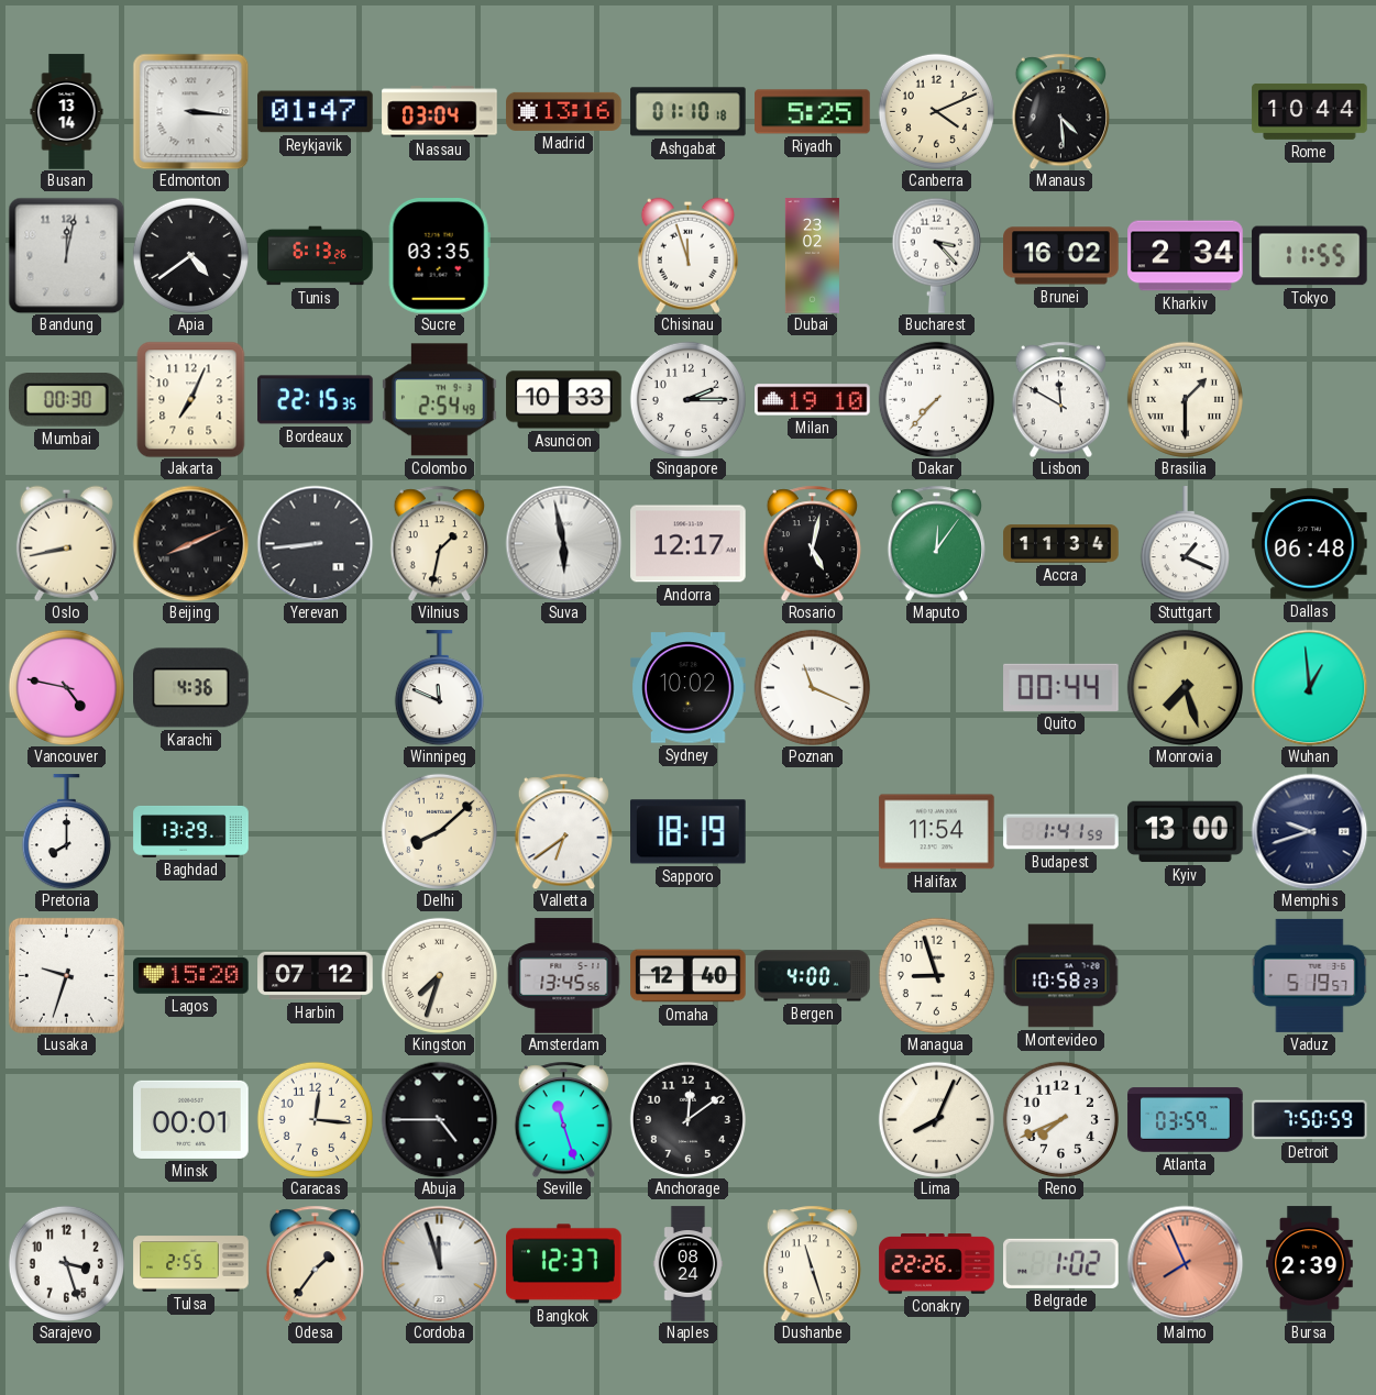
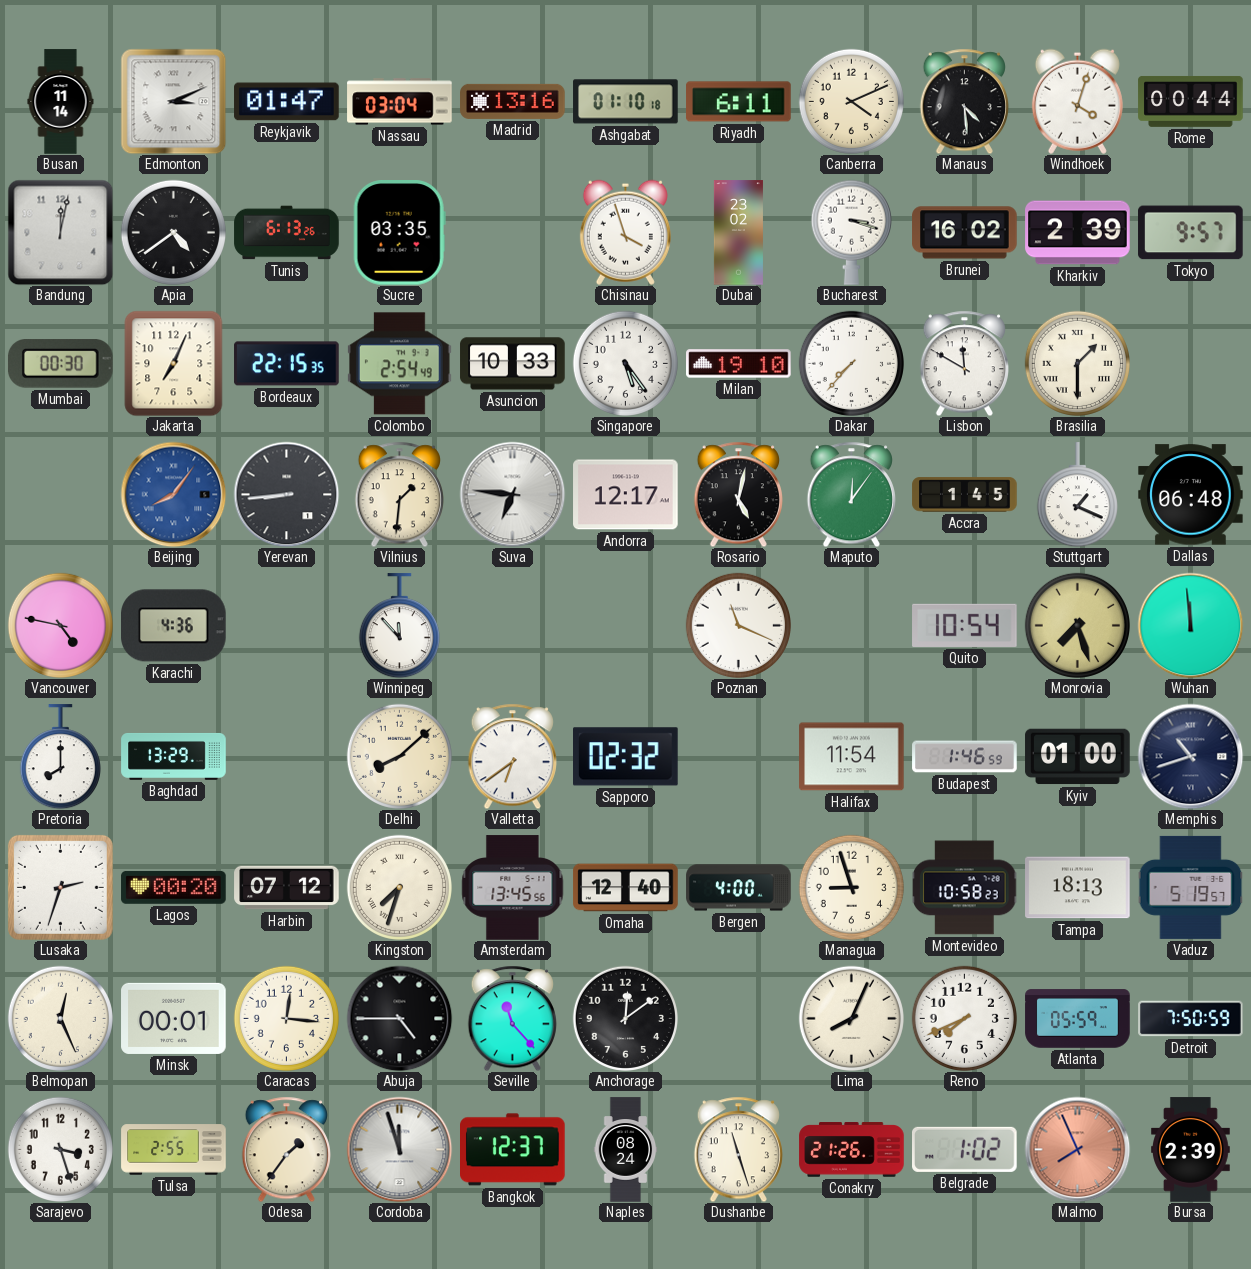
Busan: 13:14 -> 11:14 (61, 102)
Edmonton: 3:16 -> 3:11 (173, 101)
Riyadh: 5:25 -> 6:11 (739, 102)
Windhoek: none -> 4:03 (1077, 101)
Rome: 10:44 -> 00:44 (1191, 101)
Chisinau: 11:57 -> 3:57 (625, 232)
Bucharest: 3:23 -> 3:18 (851, 232)
Kharkiv: 2:34 -> 2:39 (1078, 233)
Tokyo: 11:55 -> 9:57 (1191, 233)
Singapore: 2:15 -> 5:24 (625, 363)
Oslo: 8:43 -> none (66, 543)
Beijing: 8:11 -> 8:06 (173, 494)
Beijing dial: black -> blue (173, 494)
Vilnius: 1:32 -> 1:31 (399, 494)
Suva: 5:58 -> 6:46 (512, 494)
Accra: 11:34 -> 1:45 (965, 495)
Winnipeg: 11:49 -> 11:53 (399, 626)
Sydney: 10:02 -> none (689, 688)
Quito: 00:44 -> 10:54 (965, 625)
Wuhan: 12:59 -> 11:59 (1190, 625)
Sapporo: 18:19 -> 02:32 (626, 757)
Budapest: 1:41 -> 1:46 (965, 757)
Kyiv: 13:00 -> 01:00 (1078, 757)
Memphis: 9:42 -> 10:42 (1190, 756)
Lusaka: 9:33 -> 2:33 (60, 887)
Lagos: 15:20 -> 00:20 (174, 888)
Tampa: none -> 18:13 (1078, 888)
Belmopan: none -> 12:26 (60, 1018)
Seville: 11:27 -> 11:23 (512, 1018)
Atlanta: 03:59 -> 05:59 (1078, 1019)
Conakry: 22:26 -> 21:26 (852, 1150)
